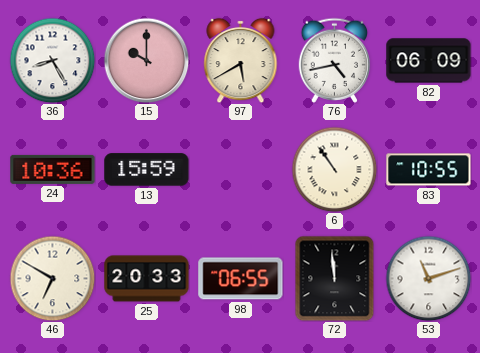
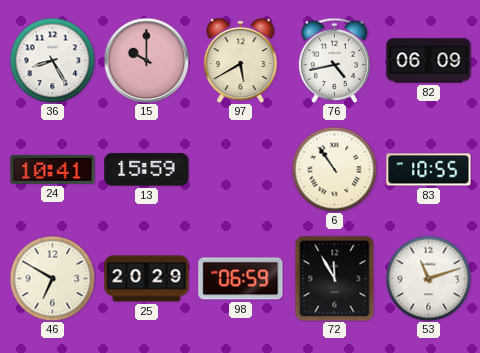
24: 10:36 -> 10:41 (53, 169)
25: 20:33 -> 20:29 (147, 279)
98: 06:55 -> 06:59 (241, 279)
72: 11:59 -> 11:55 (335, 278)
